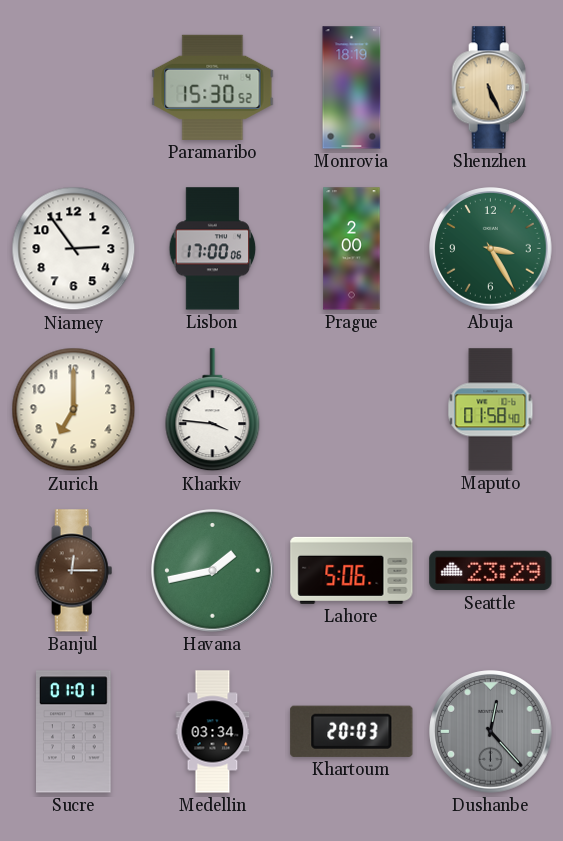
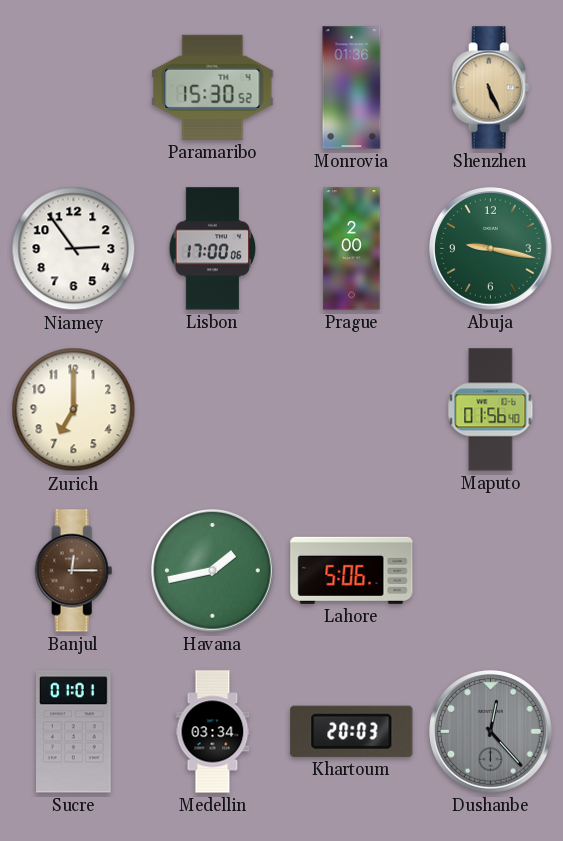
Monrovia: 18:19 -> 01:36 (352, 88)
Abuja: 3:25 -> 9:17 (491, 249)
Kharkiv: 3:46 -> none (213, 410)
Maputo: 01:58 -> 01:56 (491, 410)
Seattle: 23:29 -> none (491, 571)
